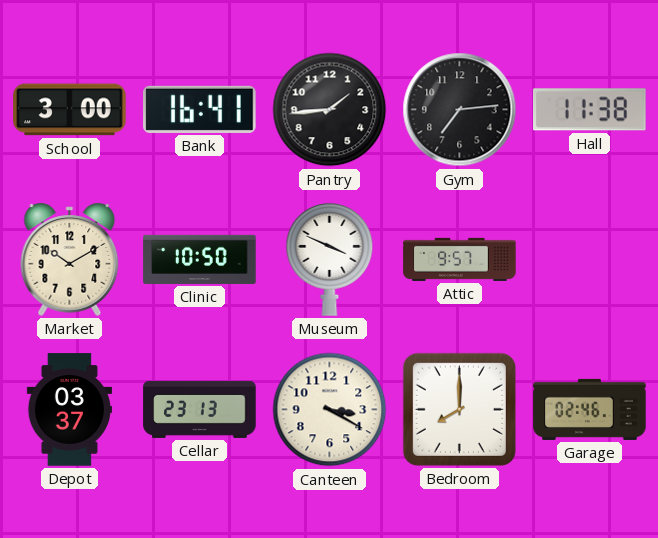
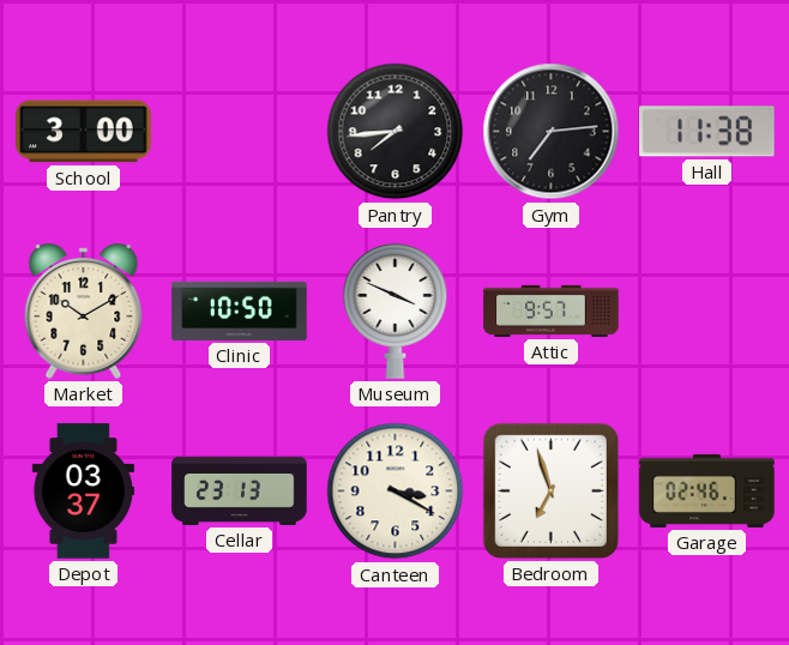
Bank: 16:41 -> none (200, 109)
Pantry: 1:44 -> 7:44 (396, 132)
Bedroom: 8:00 -> 6:57 (550, 490)
